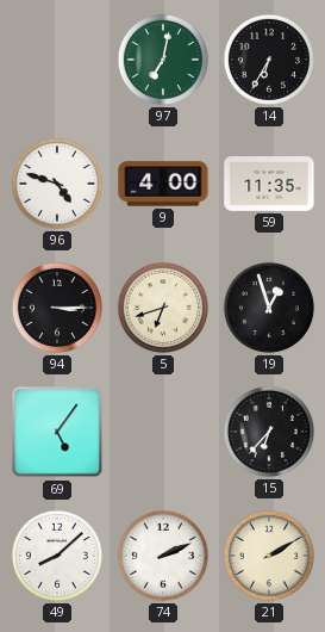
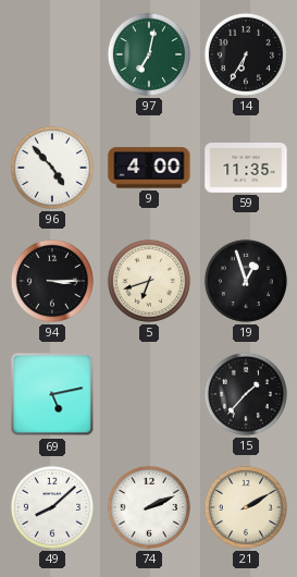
96: 4:48 -> 4:53 (52, 168)
69: 5:06 -> 5:13 (52, 394)
15: 6:37 -> 1:37 (246, 394)
